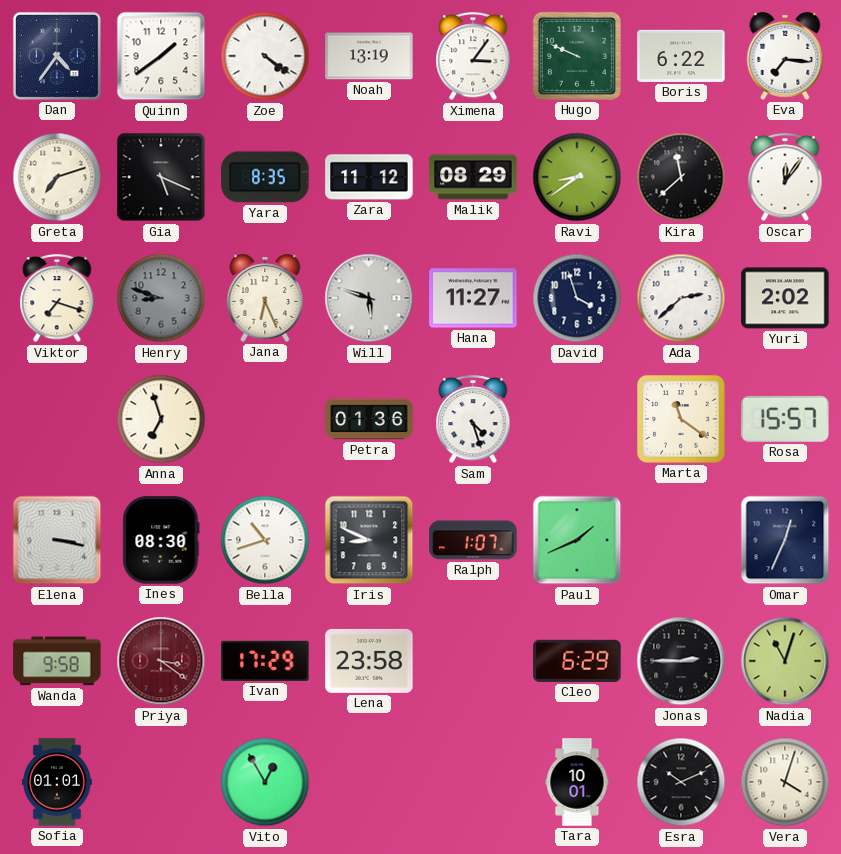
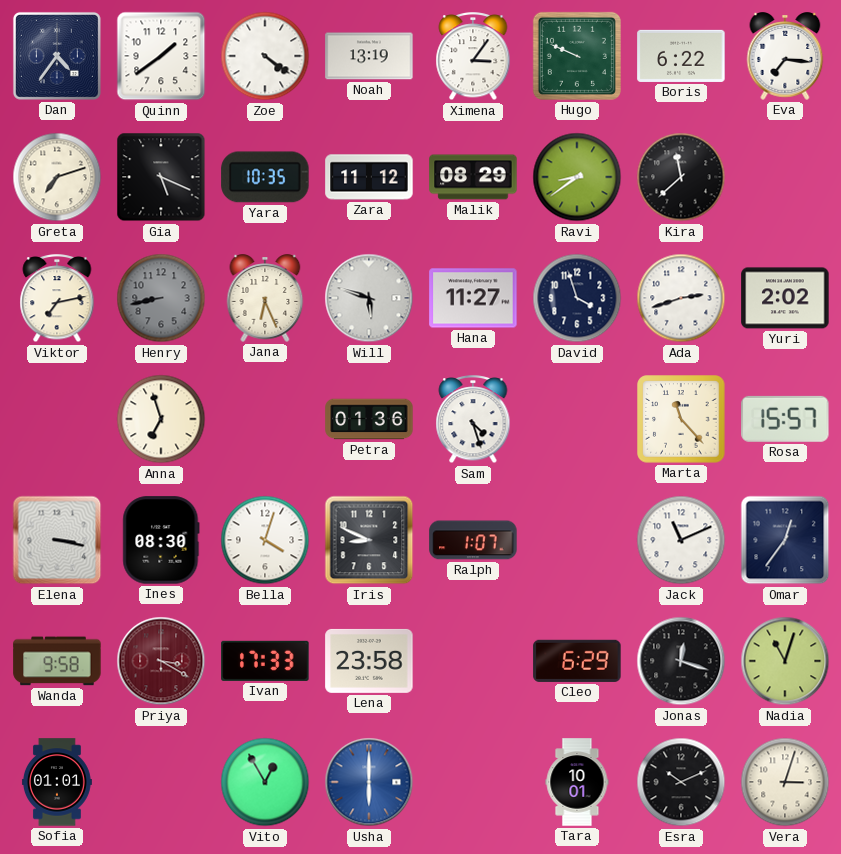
Yara: 8:35 -> 10:35 (265, 177)
Oscar: 12:06 -> none (785, 178)
Viktor: 7:18 -> 7:13 (57, 299)
Henry: 8:48 -> 8:43 (161, 298)
Ada: 2:38 -> 2:42 (681, 298)
Marta: 11:21 -> 11:23 (681, 419)
Bella: 10:42 -> 4:03 (265, 540)
Paul: 1:41 -> none (577, 540)
Jack: none -> 11:11 (681, 540)
Omar: 12:34 -> 12:36 (785, 540)
Priya: 3:21 -> 3:20 (161, 661)
Ivan: 17:29 -> 17:33 (265, 661)
Jonas: 2:45 -> 12:18 (681, 661)
Usha: none -> 6:00 (369, 782)
Vera: 4:03 -> 3:03 (785, 782)
